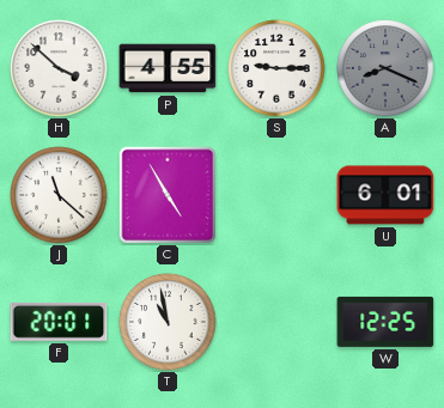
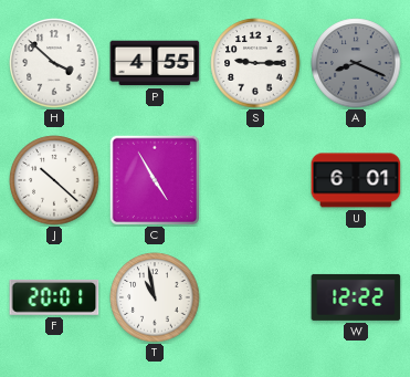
J: 11:22 -> 10:22 (54, 180)
W: 12:25 -> 12:22 (356, 297)
